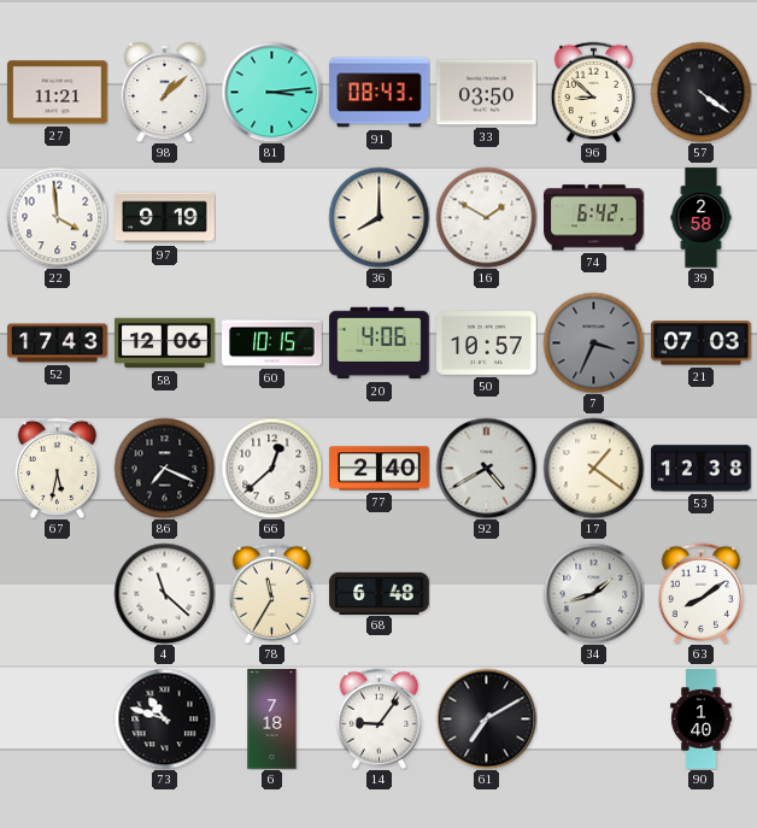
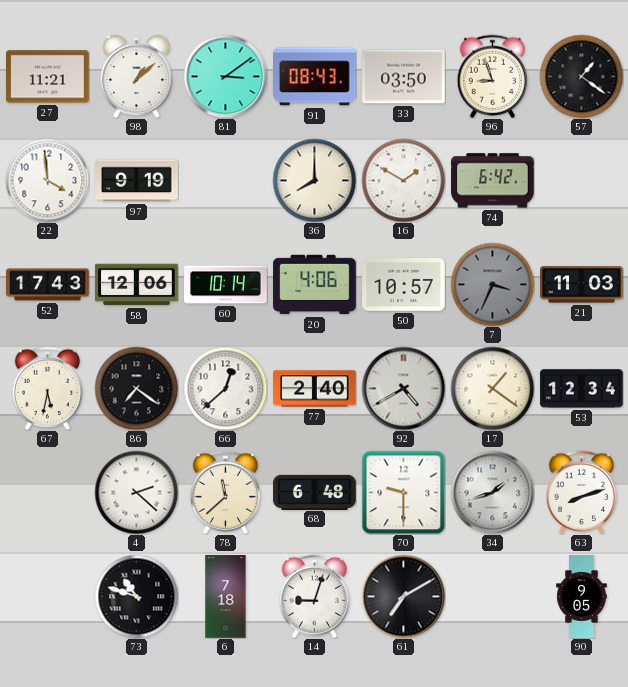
81: 3:14 -> 3:09 (225, 76)
96: 8:52 -> 8:57 (493, 76)
57: 4:21 -> 1:21 (581, 76)
39: 2:58 -> none (702, 218)
60: 10:15 -> 10:14 (226, 285)
21: 07:03 -> 11:03 (582, 285)
86: 7:19 -> 7:21 (136, 388)
53: 12:38 -> 12:34 (582, 389)
4: 11:22 -> 2:22 (136, 492)
78: 11:35 -> 11:38 (226, 492)
70: none -> 9:30 (403, 492)
63: 8:09 -> 8:12 (582, 492)
14: 9:06 -> 9:03 (315, 596)
90: 1:40 -> 9:05 (582, 597)
